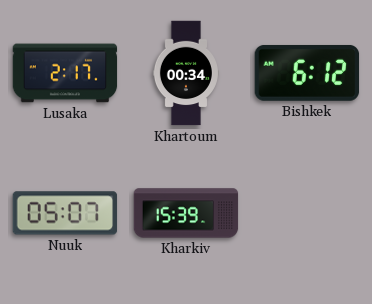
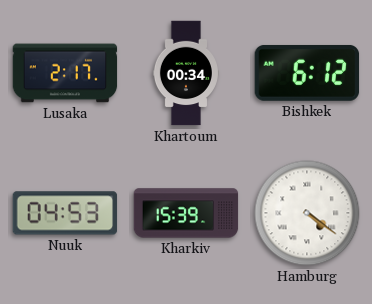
Nuuk: 05:07 -> 04:53 (65, 213)
Hamburg: none -> 4:21 (307, 213)
